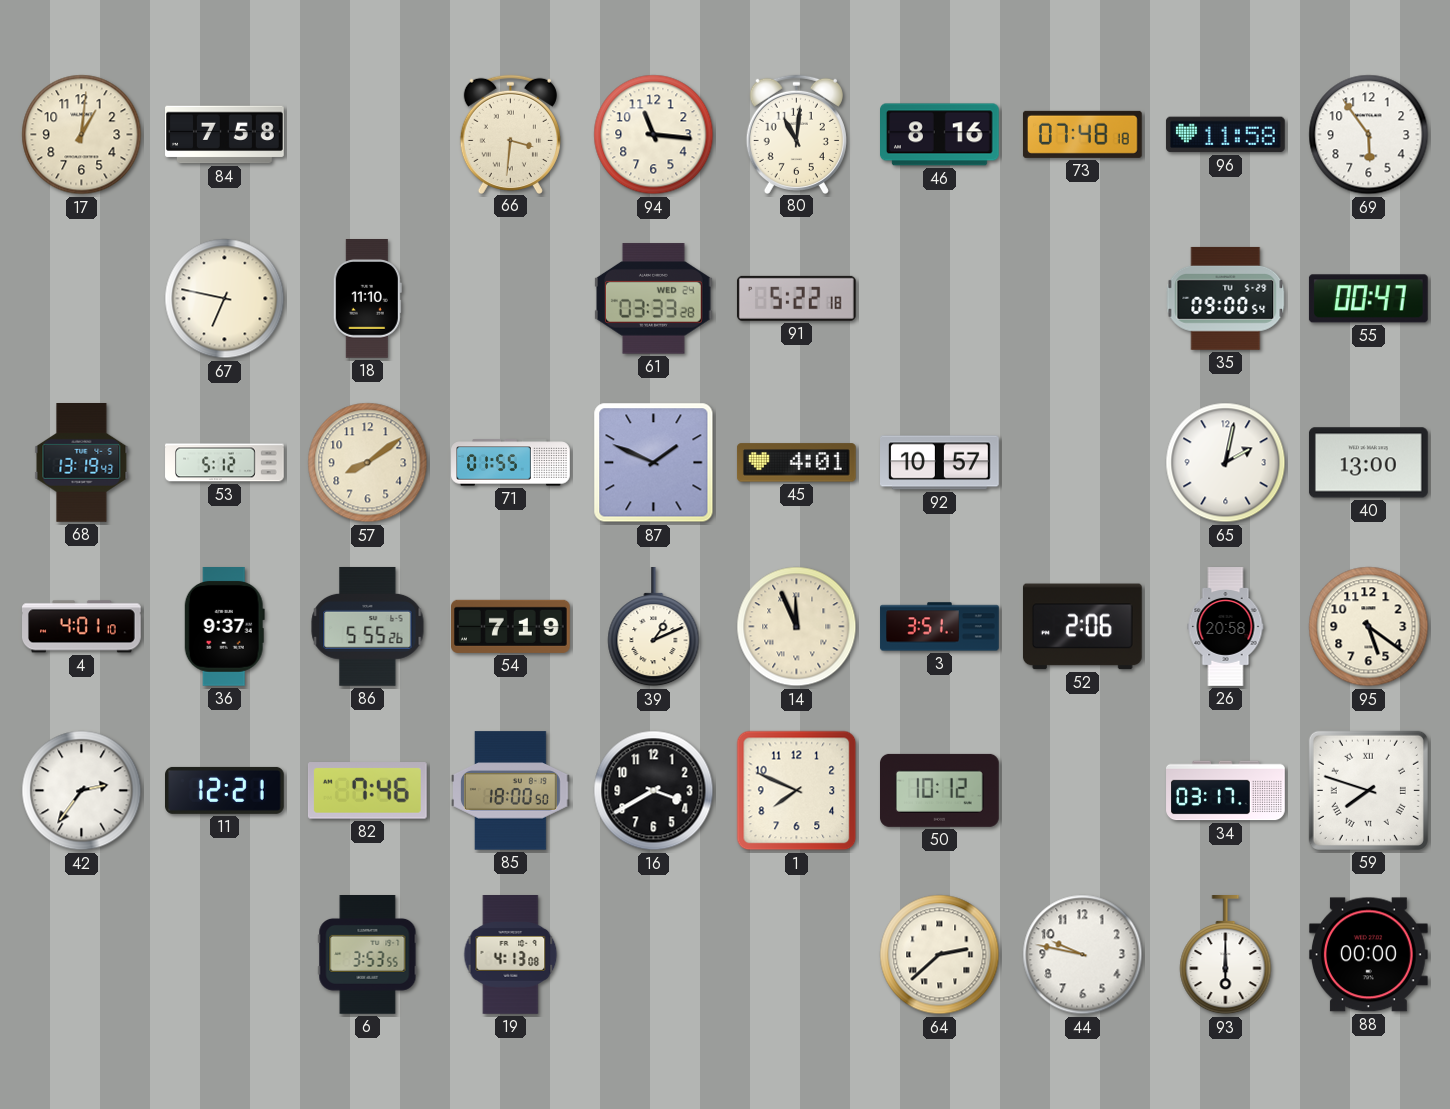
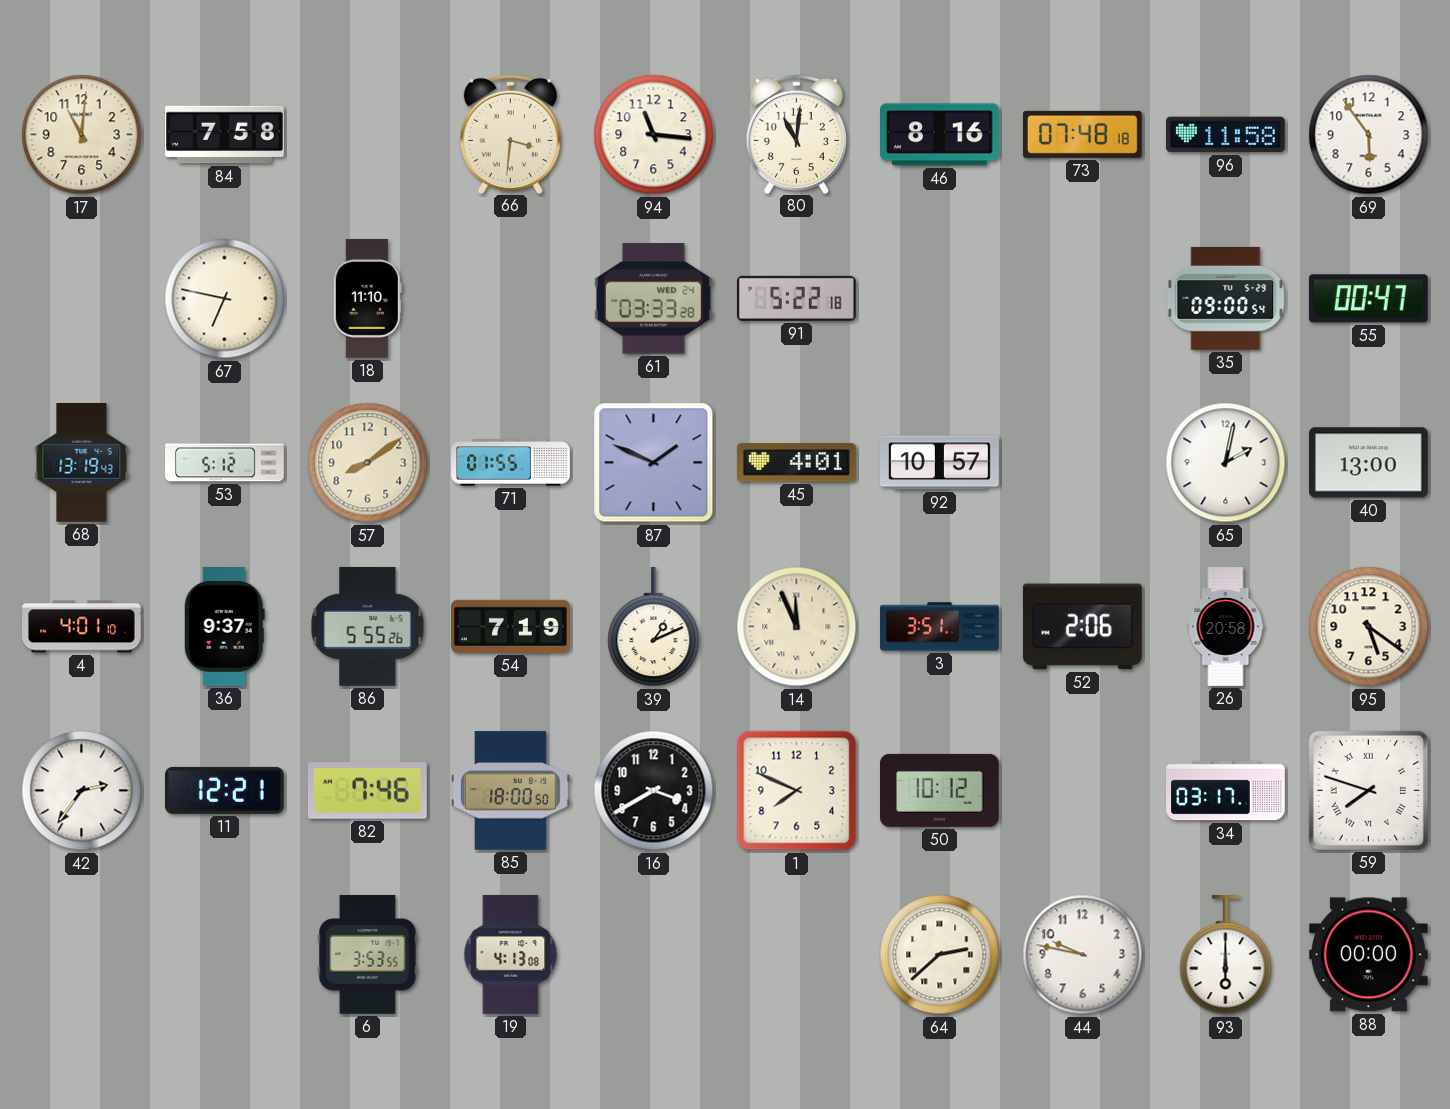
17: 1:01 -> 11:01 (82, 135)
